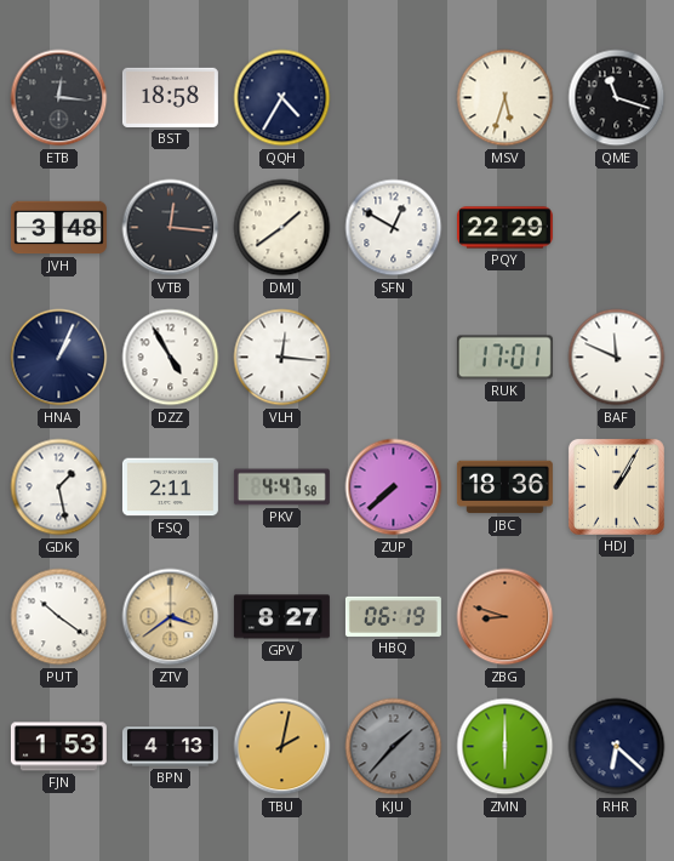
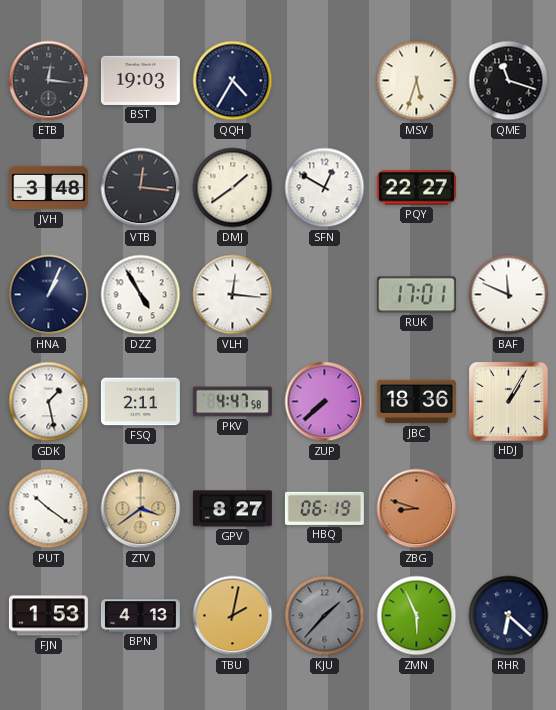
BST: 18:58 -> 19:03 (140, 80)
PQY: 22:29 -> 22:27 (416, 188)
ZMN: 6:00 -> 5:56 (417, 616)
